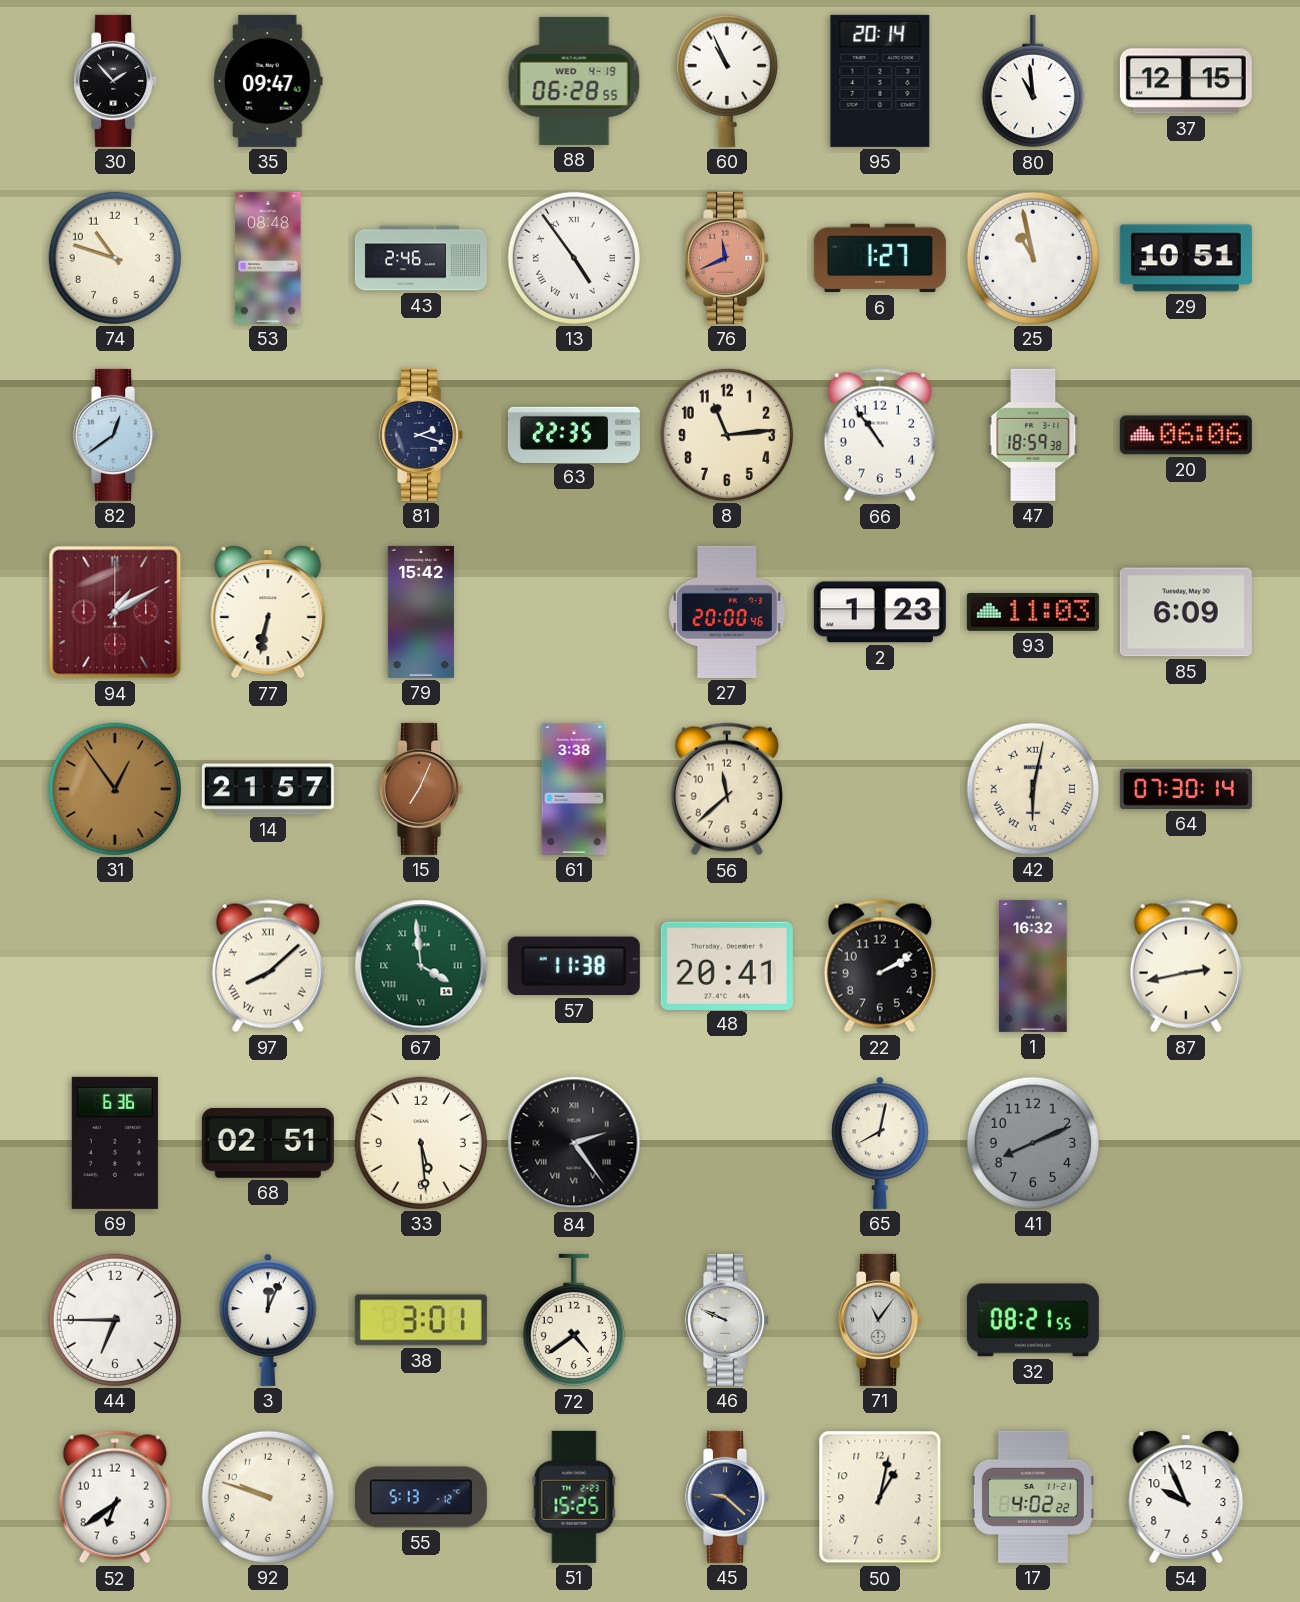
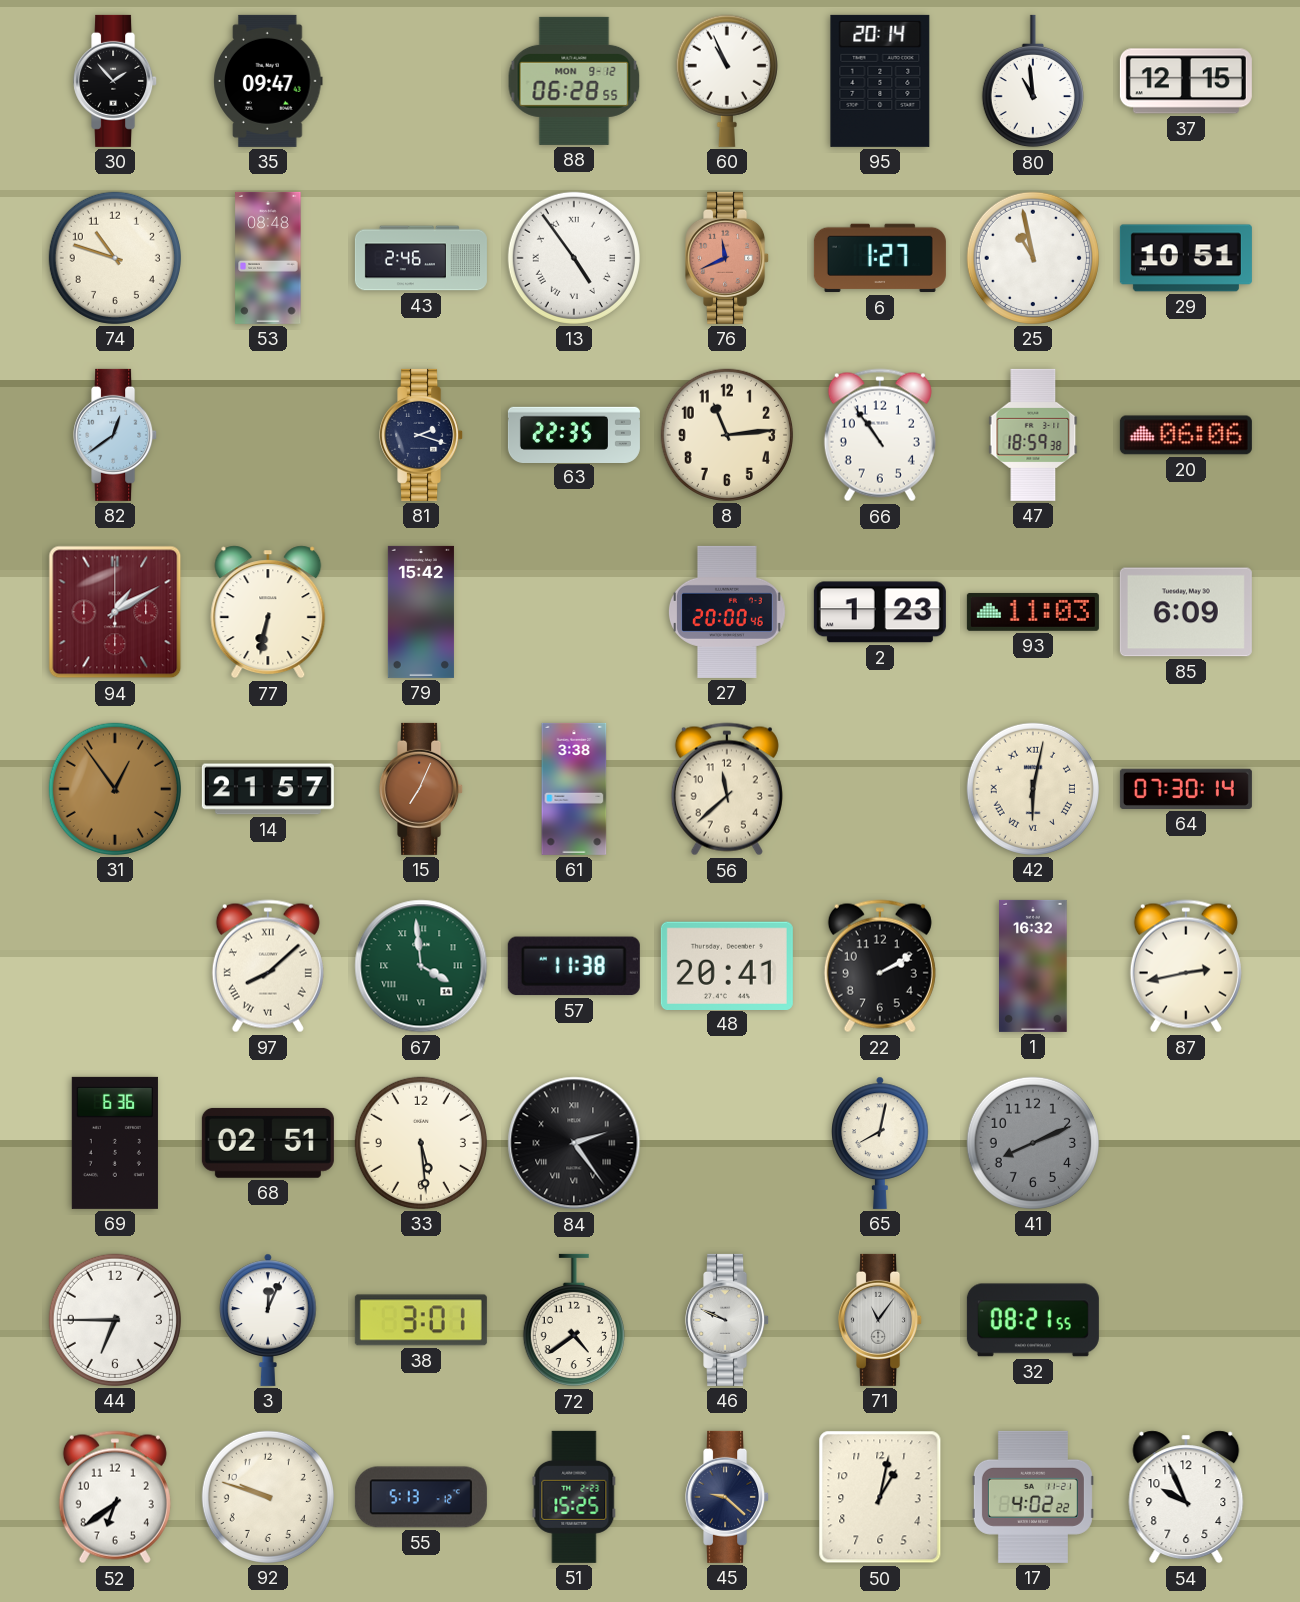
88 date: WED 4-19 -> MON 9-12 (574, 81)
